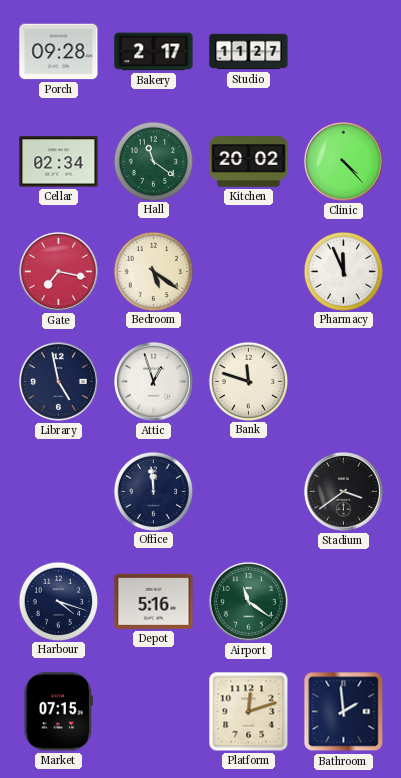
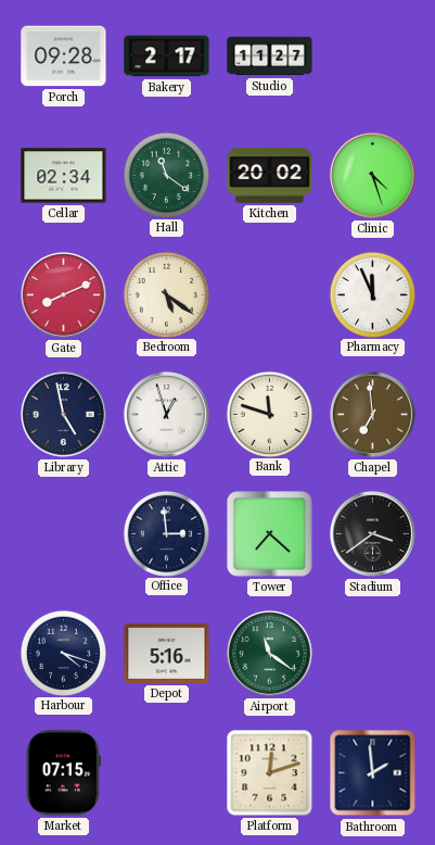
Clinic: 4:23 -> 4:27 (372, 175)
Gate: 7:17 -> 8:11 (63, 294)
Chapel: none -> 6:59 (372, 414)
Office: 11:59 -> 2:59 (166, 533)
Tower: none -> 7:22 (270, 534)
